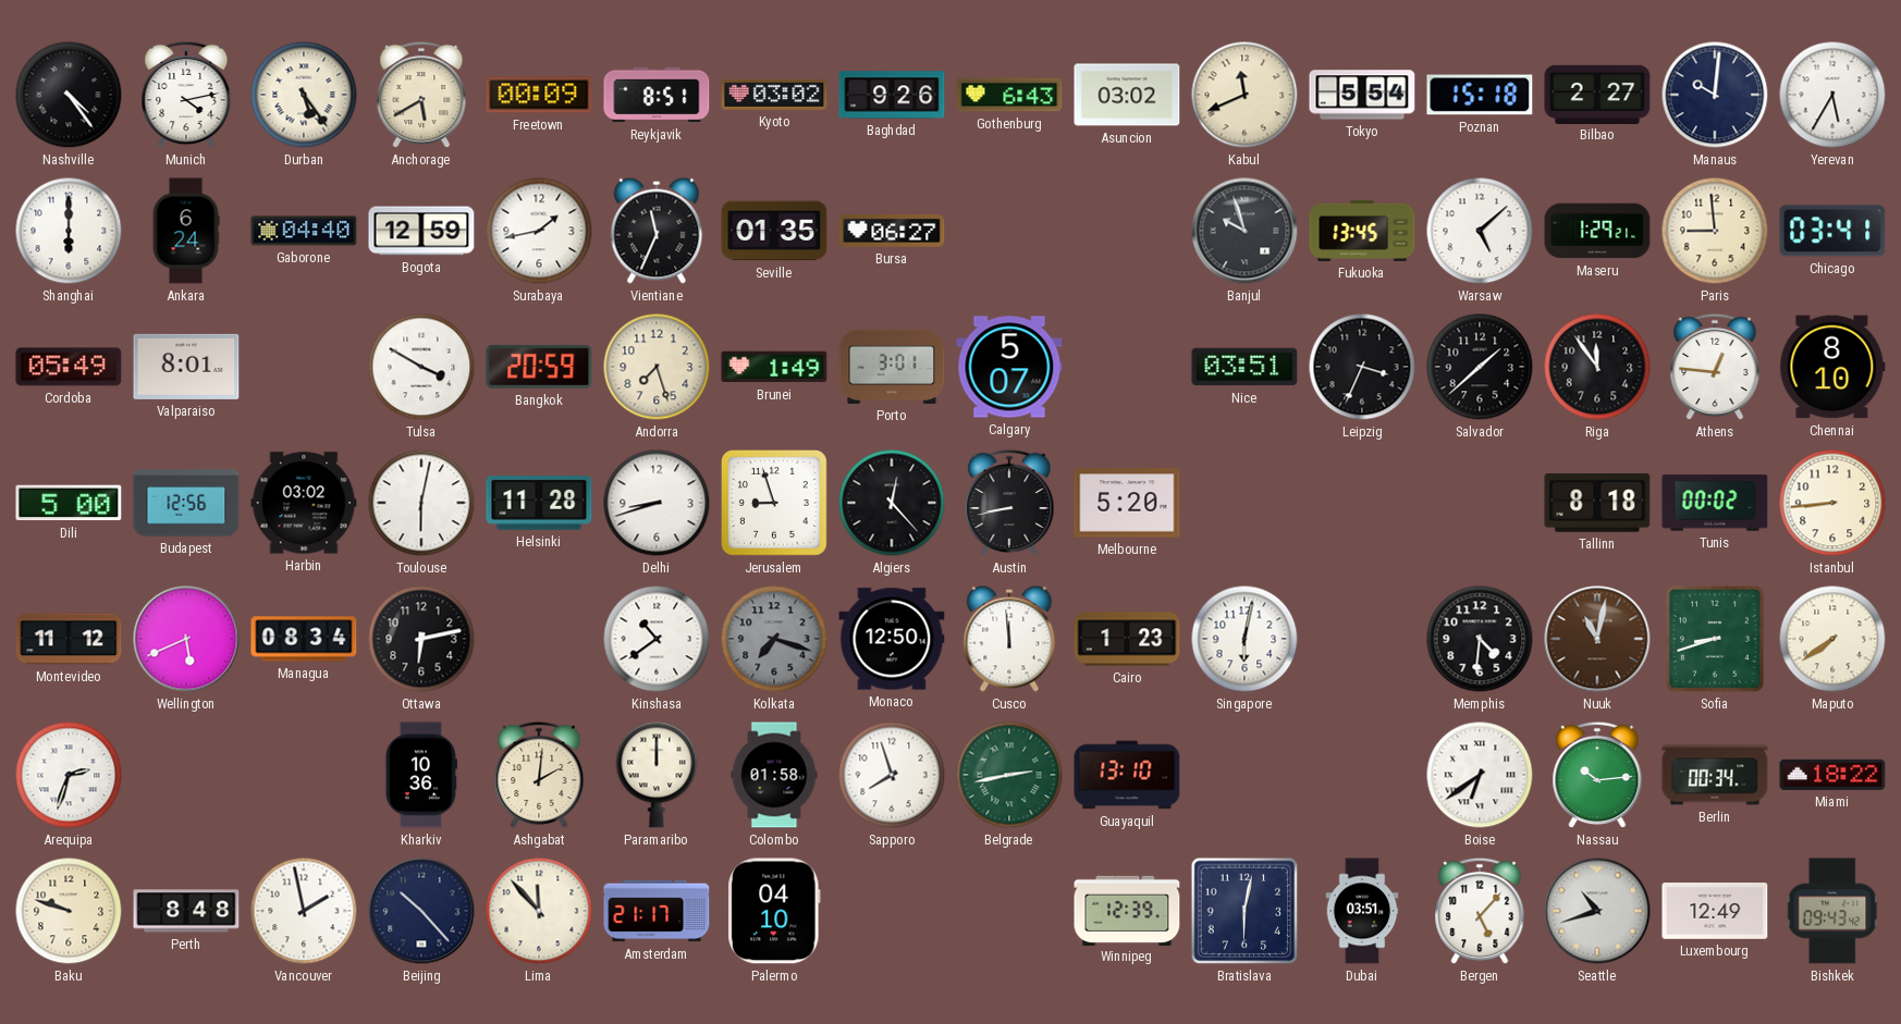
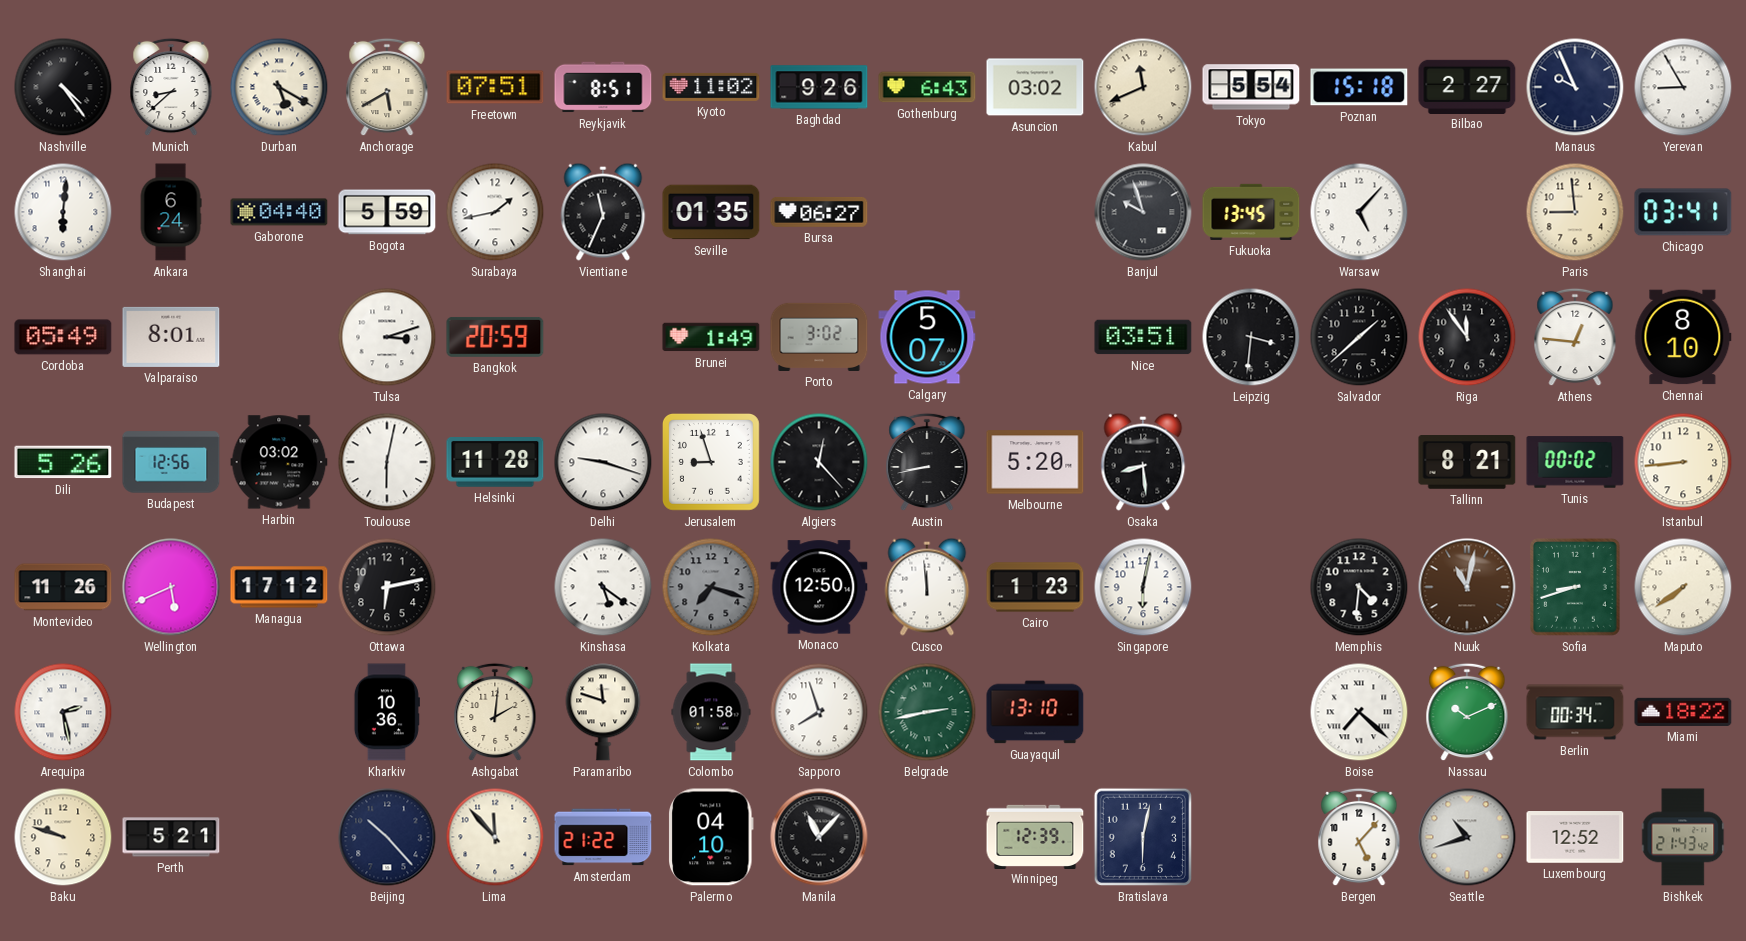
Munich: 4:13 -> 8:38 (171, 87)
Durban: 5:24 -> 5:20 (279, 87)
Freetown: 00:09 -> 07:51 (495, 87)
Kyoto: 03:02 -> 11:02 (711, 87)
Manaus: 10:01 -> 9:56 (1575, 87)
Yerevan: 5:35 -> 8:55 (1683, 87)
Shanghai: 6:00 -> 6:01 (63, 212)
Bogota: 12:59 -> 5:59 (387, 212)
Warsaw: 5:08 -> 5:07 (1359, 212)
Maseru: 1:29 -> none (1597, 231)
Tulsa: 3:50 -> 3:12 (387, 337)
Andorra: 7:27 -> none (657, 367)
Porto: 3:01 -> 3:02 (819, 337)
Leipzig: 3:34 -> 3:31 (1251, 337)
Dili: 5:00 -> 5:26 (63, 462)
Delhi: 8:42 -> 9:18 (603, 462)
Osaka: none -> 8:29 (1143, 462)
Tallinn: 8:18 -> 8:21 (1467, 463)
Montevideo: 11:12 -> 11:26 (63, 587)
Managua: 08:34 -> 17:12 (279, 587)
Kinshasa: 10:39 -> 5:21 (603, 587)
Arequipa: 2:33 -> 2:28 (63, 712)
Paramaribo: 12:00 -> 11:48 (603, 712)
Boise: 6:39 -> 7:22 (1359, 712)
Nassau: 10:14 -> 10:11 (1467, 712)
Perth: 8:48 -> 5:21 (171, 837)
Vancouver: 1:58 -> none (304, 911)
Amsterdam: 21:17 -> 21:22 (603, 837)
Manila: none -> 11:07 (819, 837)
Dubai: 03:51 -> none (1362, 911)
Luxembourg: 12:49 -> 12:52 (1575, 838)
Bishkek: 09:43 -> 21:43 (1684, 837)
